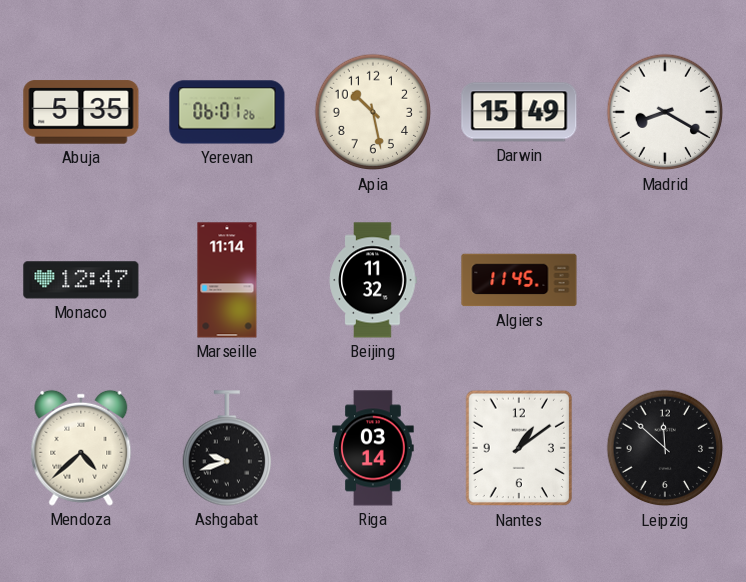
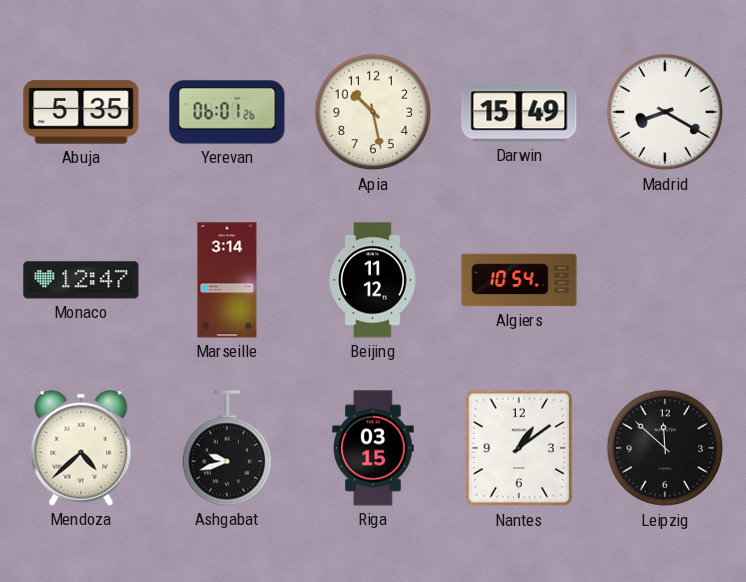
Marseille: 11:14 -> 3:14 (227, 280)
Beijing: 11:32 -> 11:12 (373, 280)
Algiers: 11:45 -> 10:54 (519, 280)
Riga: 03:14 -> 03:15 (373, 448)
